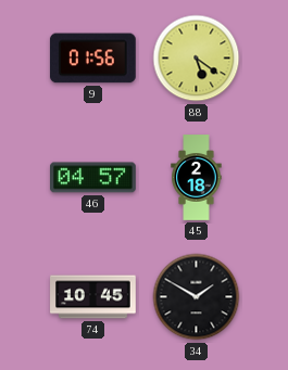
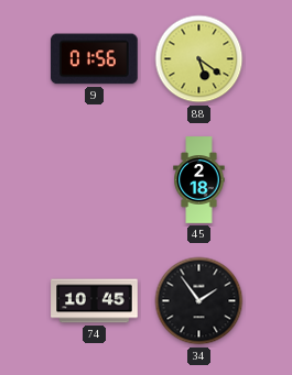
46: 04:57 -> none (93, 178)
34: 1:50 -> 1:54 (199, 301)
